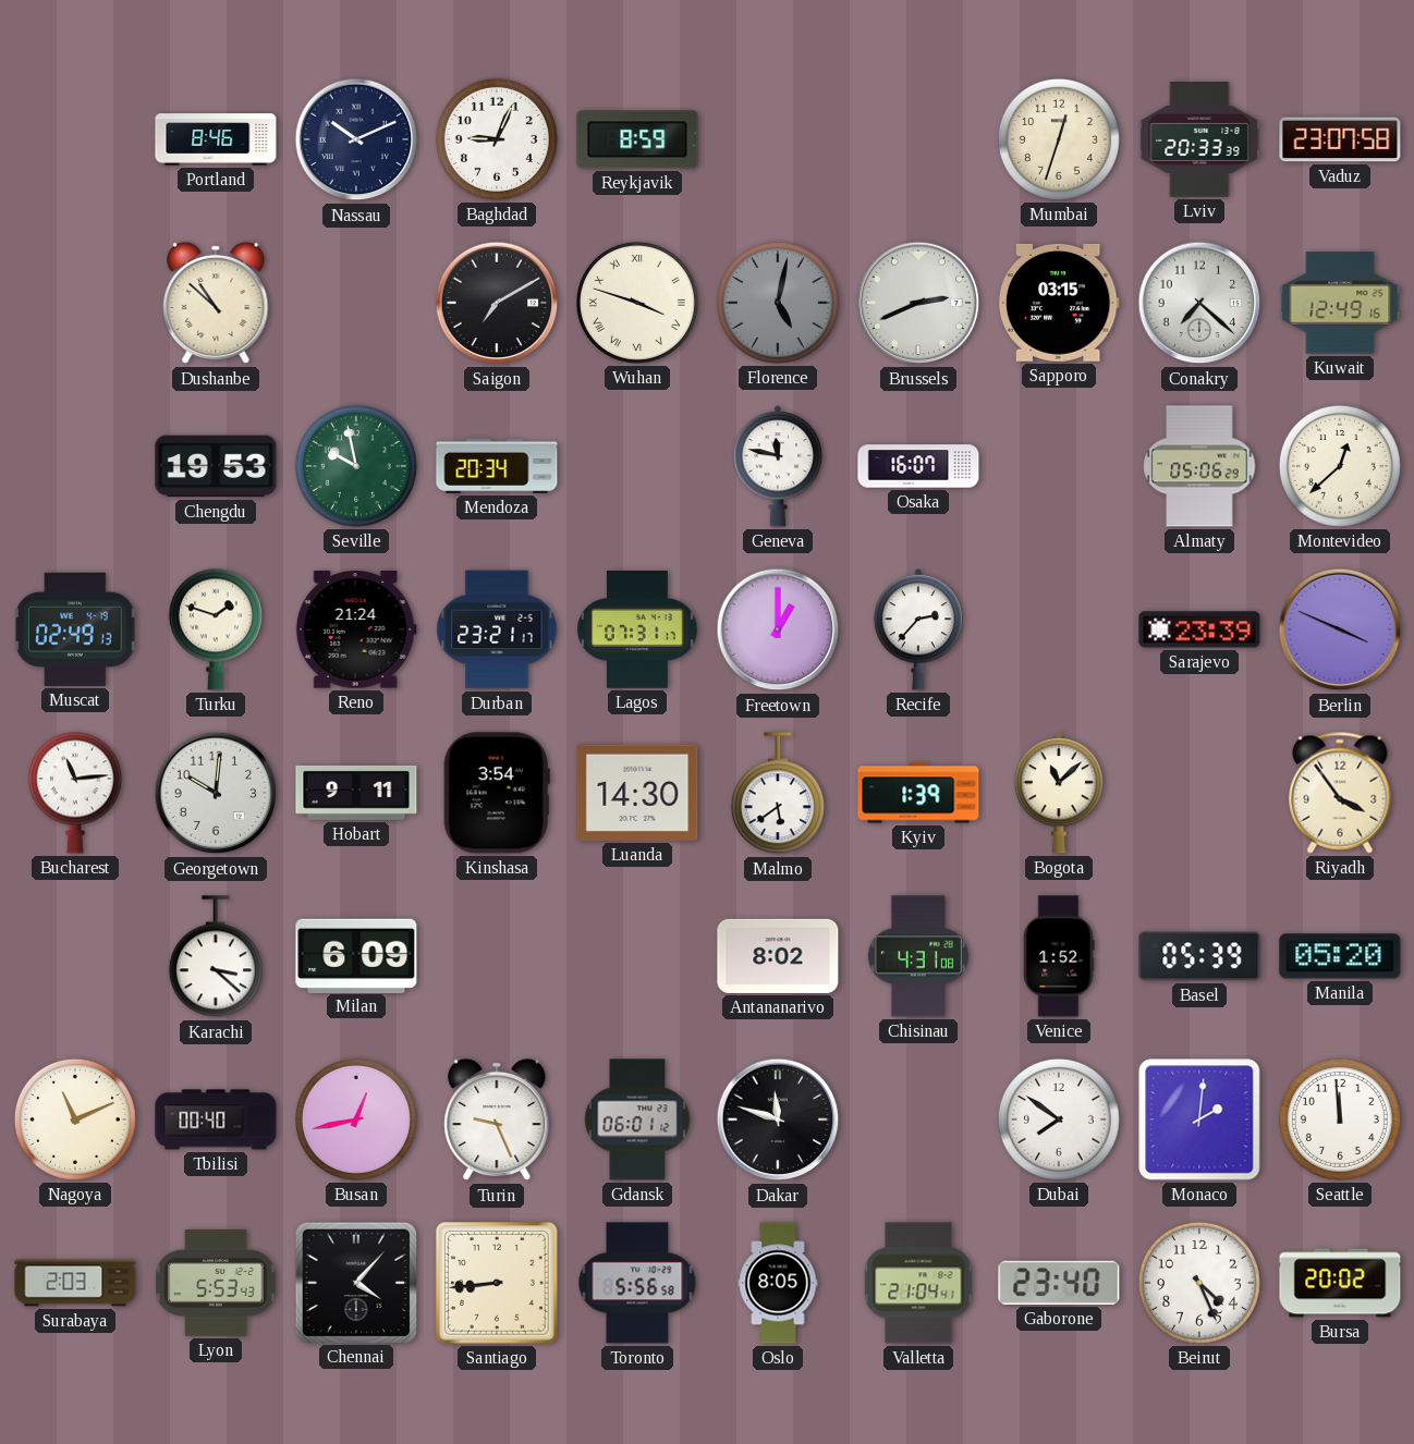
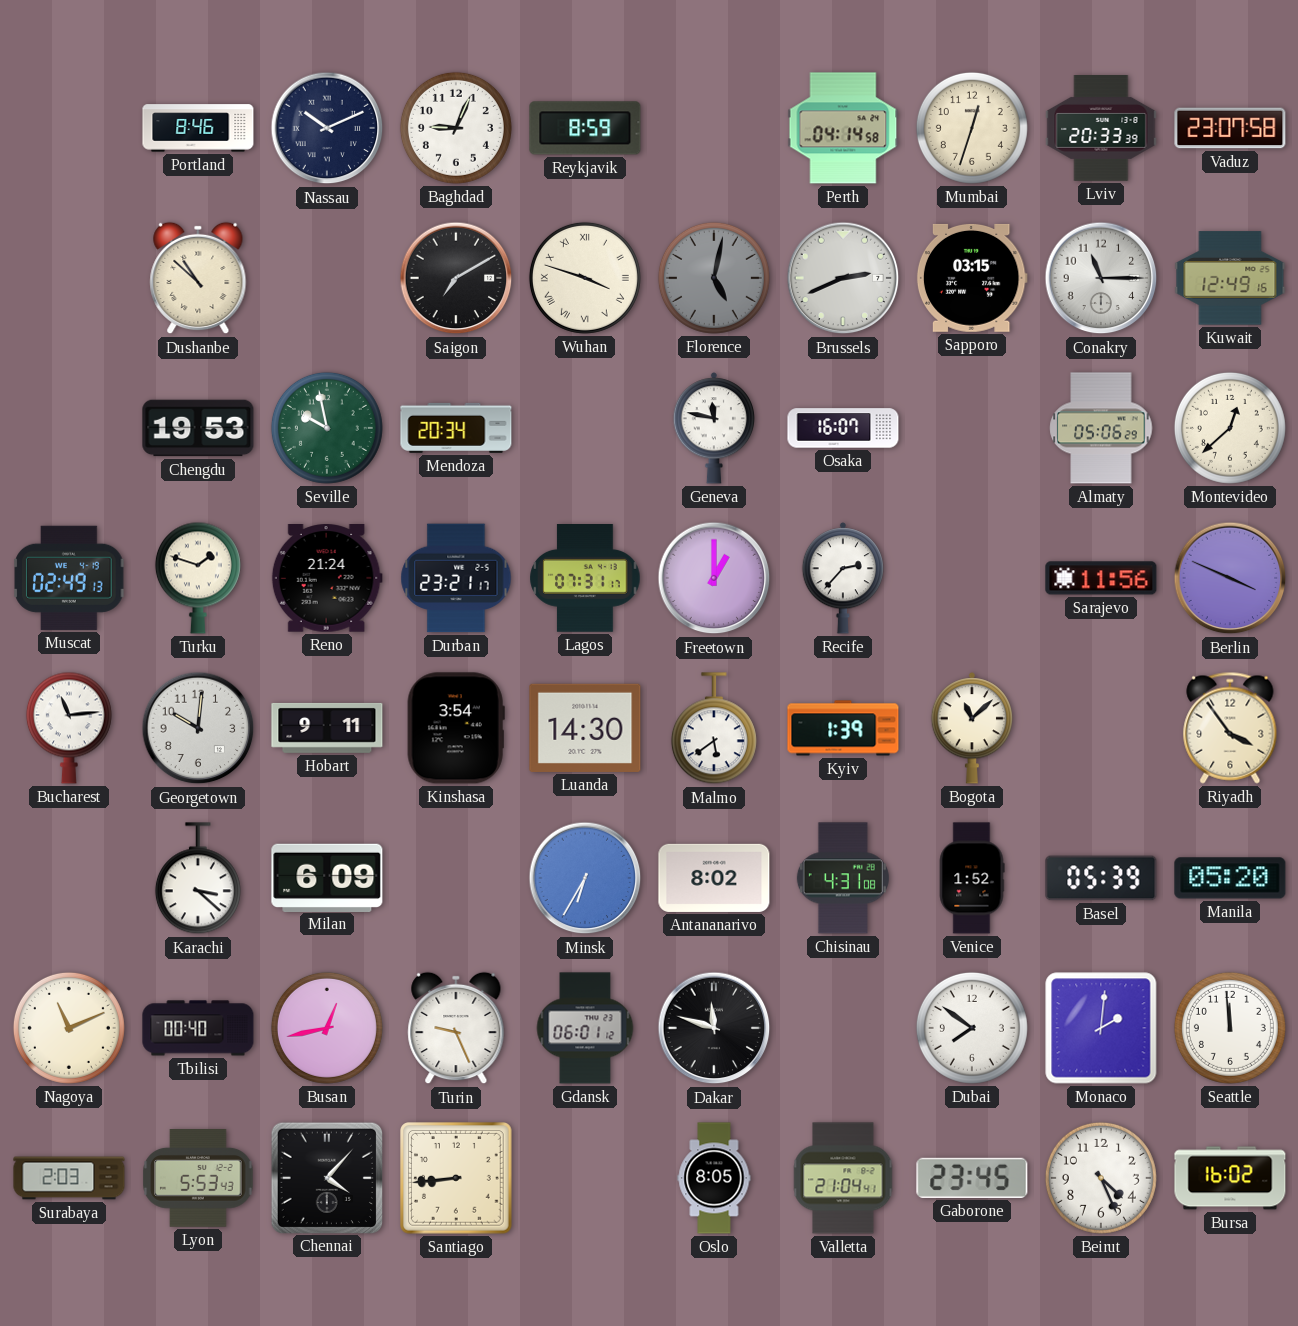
Perth: none -> 04:14 (843, 128)
Conakry: 7:22 -> 11:15 (1101, 278)
Sarajevo: 23:39 -> 11:56 (1101, 578)
Minsk: none -> 6:35 (585, 878)
Toronto: 5:56 -> none (637, 1283)
Gaborone: 23:40 -> 23:45 (972, 1178)
Bursa: 20:02 -> 16:02 (1230, 1178)
